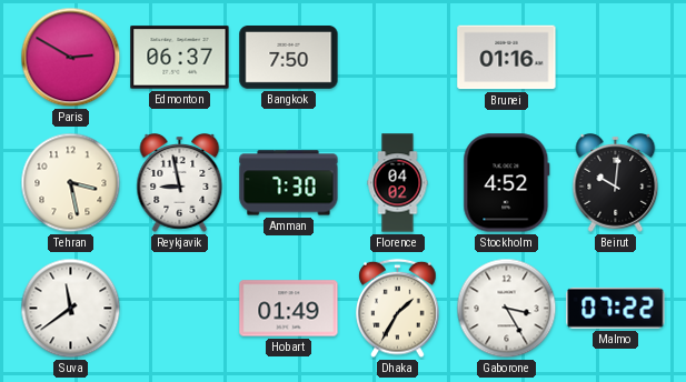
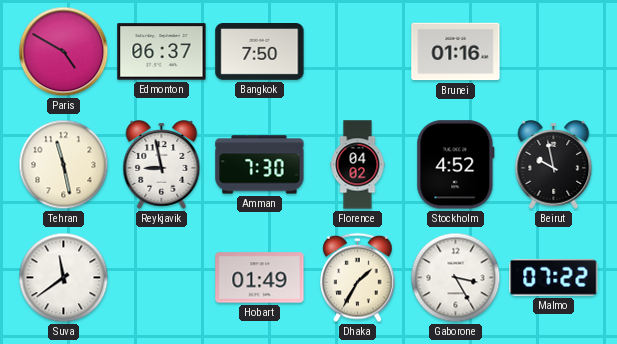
Paris: 2:50 -> 4:50 (64, 52)
Tehran: 3:28 -> 11:28 (64, 165)
Beirut: 10:01 -> 9:58 (554, 165)
